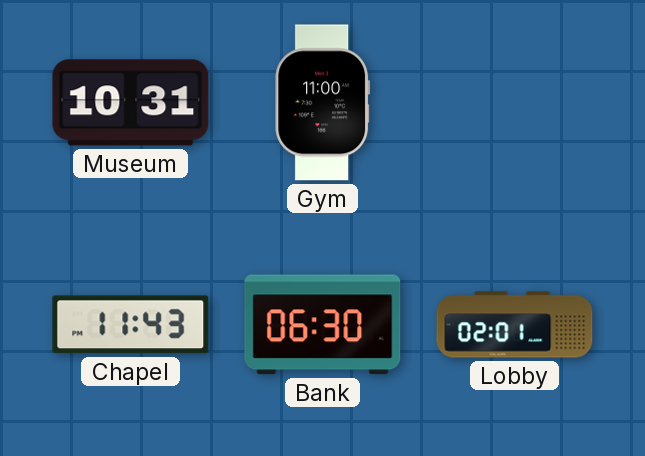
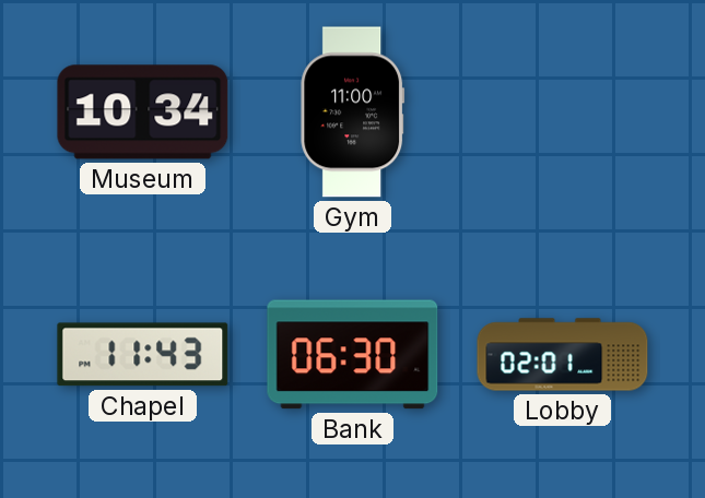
Museum: 10:31 -> 10:34 (143, 112)
